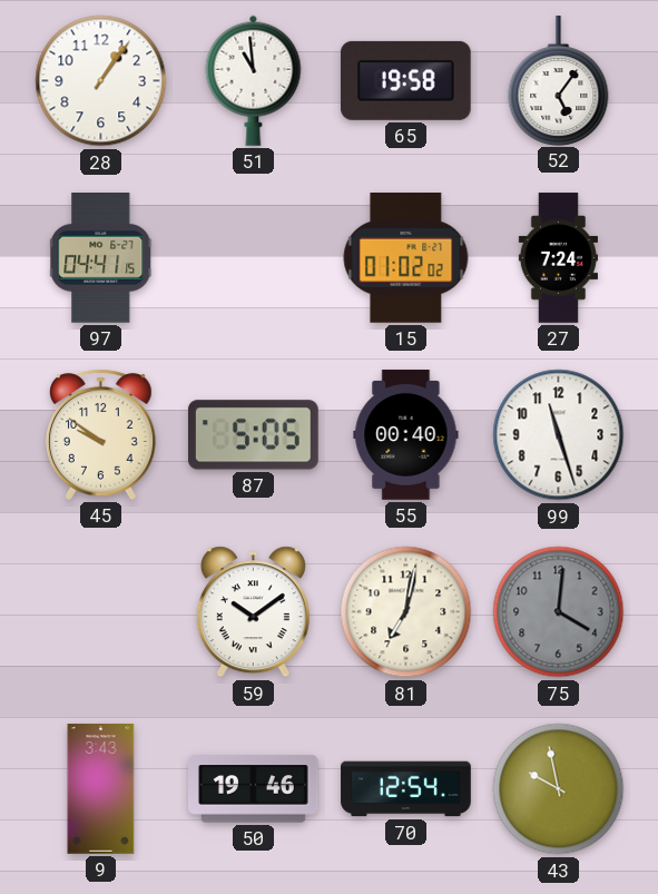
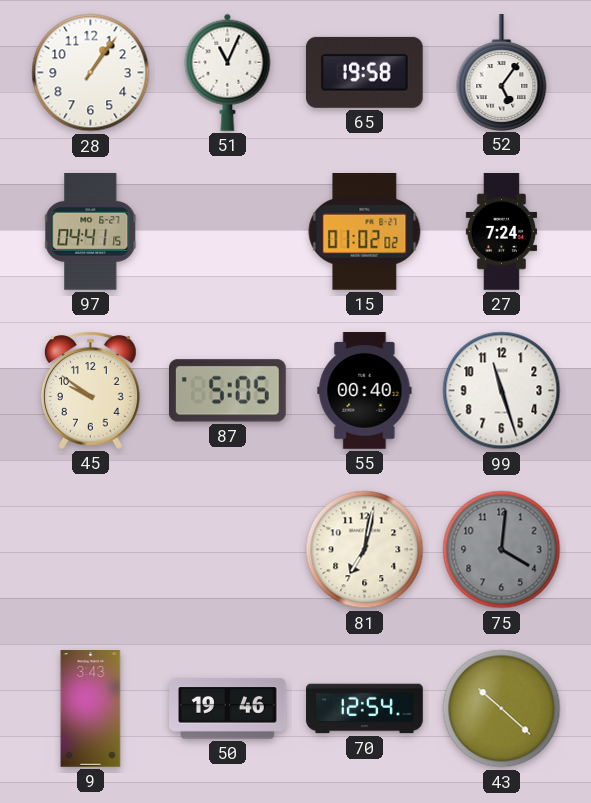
51: 10:59 -> 11:04 (228, 72)
59: 10:09 -> none (253, 612)
43: 9:58 -> 10:22 (502, 709)
